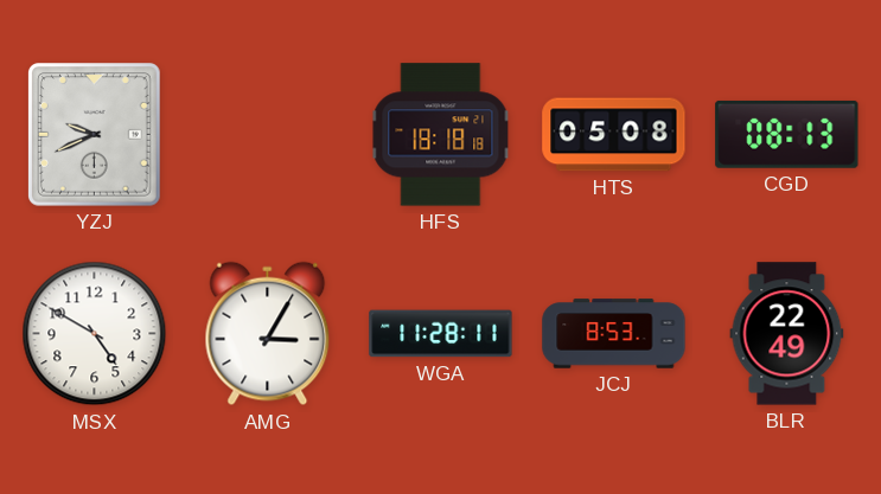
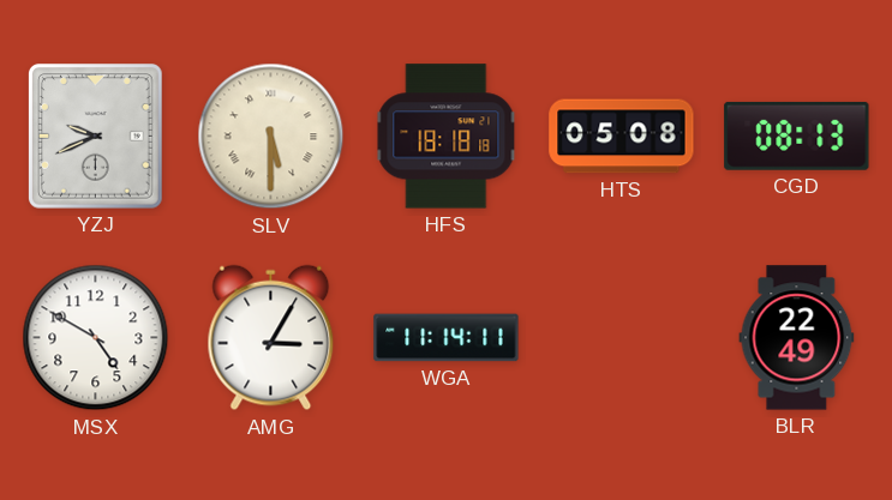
SLV: none -> 5:30 (271, 137)
WGA: 11:28 -> 11:14 (447, 338)
JCJ: 8:53 -> none (614, 334)
